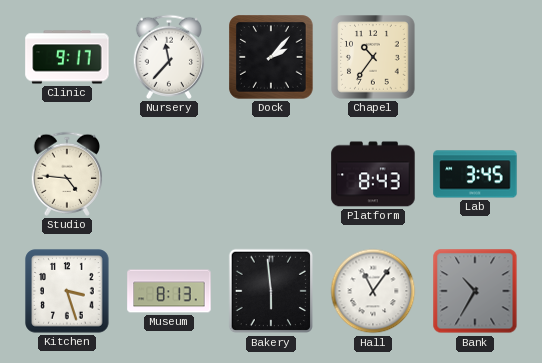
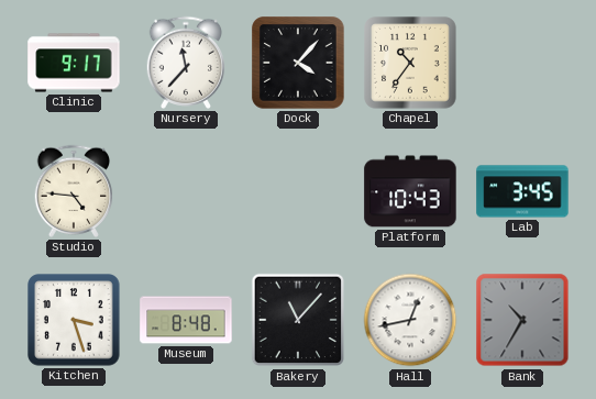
Dock: 2:07 -> 4:07 (298, 63)
Platform: 8:43 -> 10:43 (410, 191)
Museum: 8:13 -> 8:48 (186, 320)
Bakery: 5:59 -> 11:07 (298, 320)
Hall: 11:06 -> 12:43 (410, 320)
